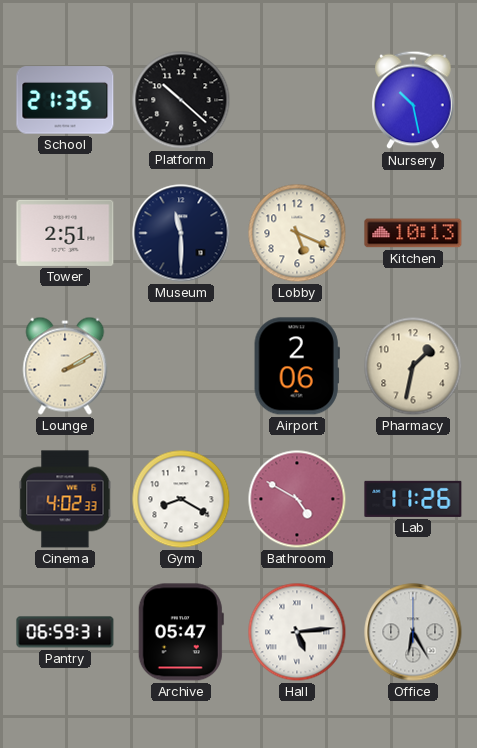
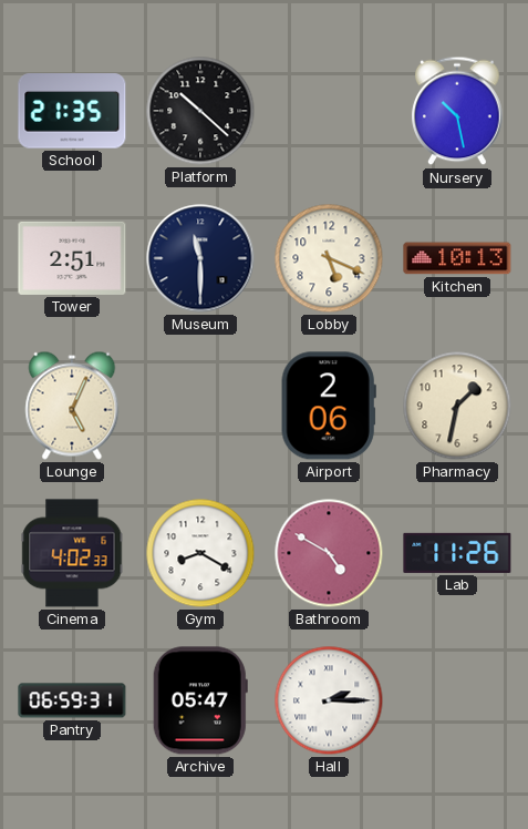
Lounge: 2:10 -> 5:04 (72, 406)
Hall: 5:14 -> 2:15 (329, 700)
Office: 6:25 -> none (413, 632)
